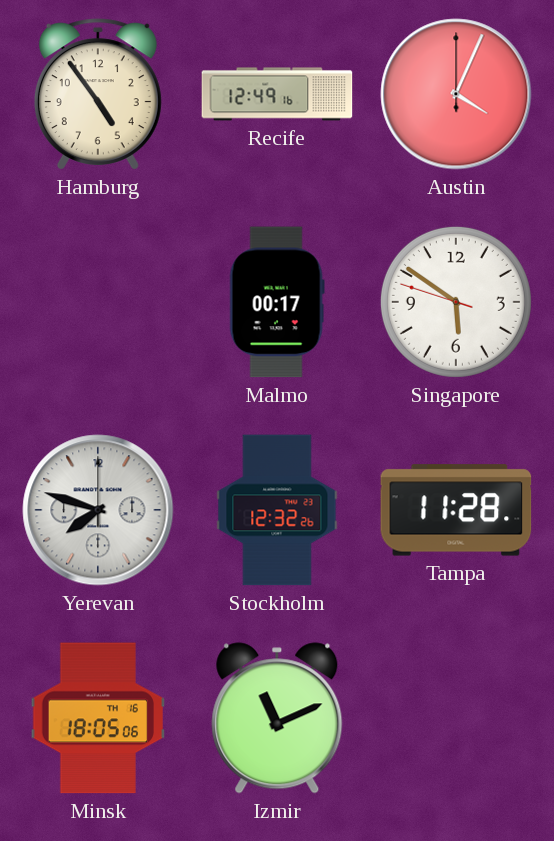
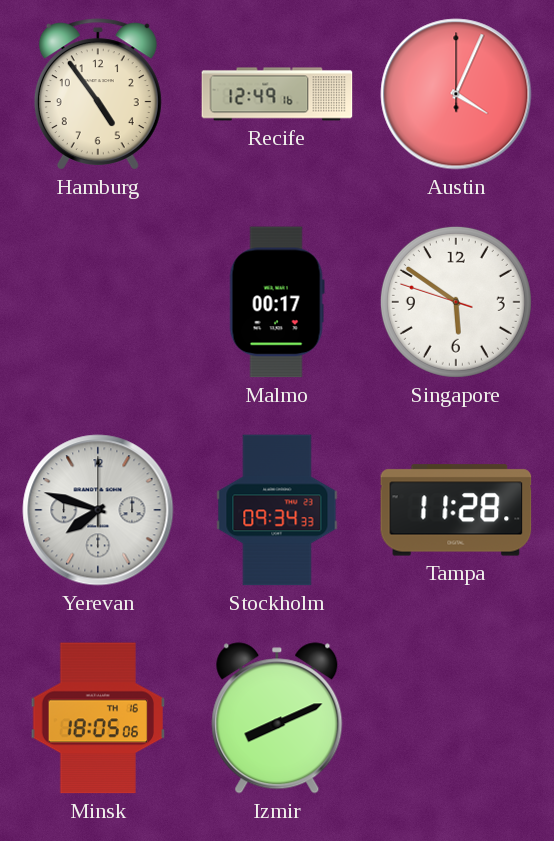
Stockholm: 12:32 -> 09:34 (277, 510)
Izmir: 11:11 -> 8:11 (277, 718)
